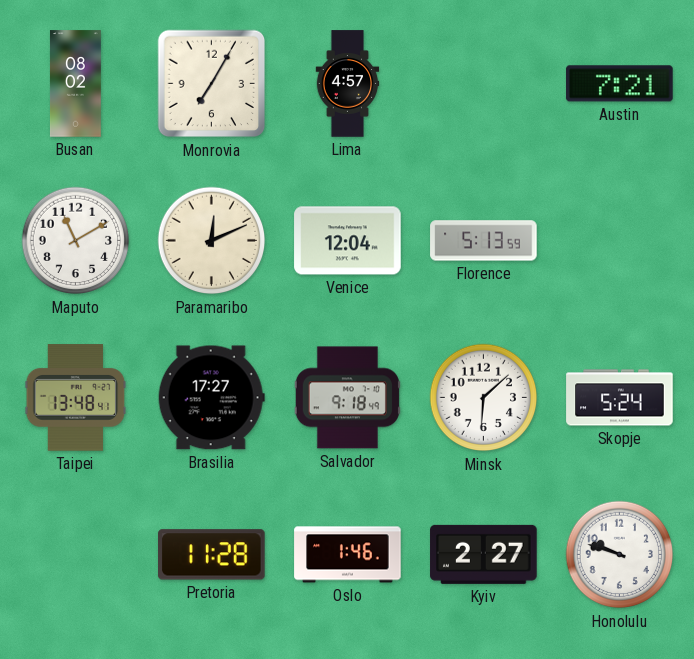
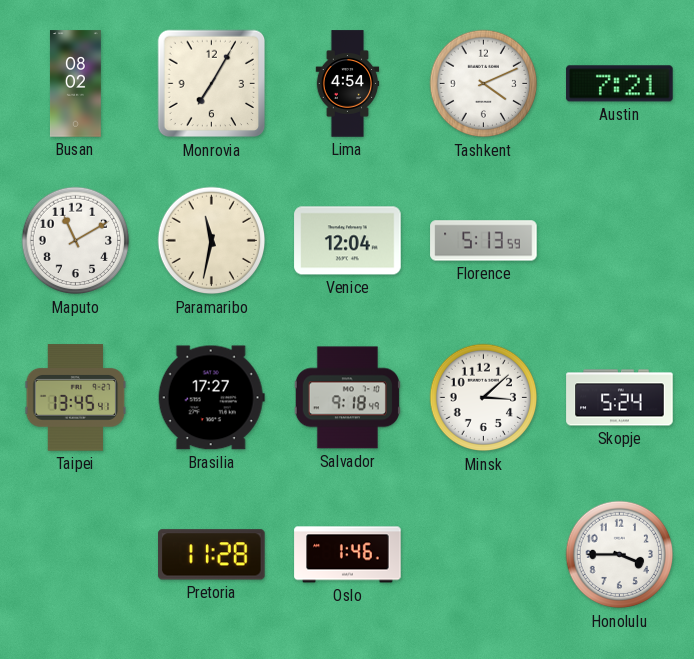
Lima: 4:57 -> 4:54 (348, 84)
Tashkent: none -> 4:11 (484, 84)
Paramaribo: 12:11 -> 11:32 (212, 241)
Taipei: 13:48 -> 13:45 (76, 398)
Minsk: 6:08 -> 3:08 (484, 398)
Kyiv: 2:27 -> none (484, 554)
Honolulu: 9:48 -> 3:45 (620, 555)
